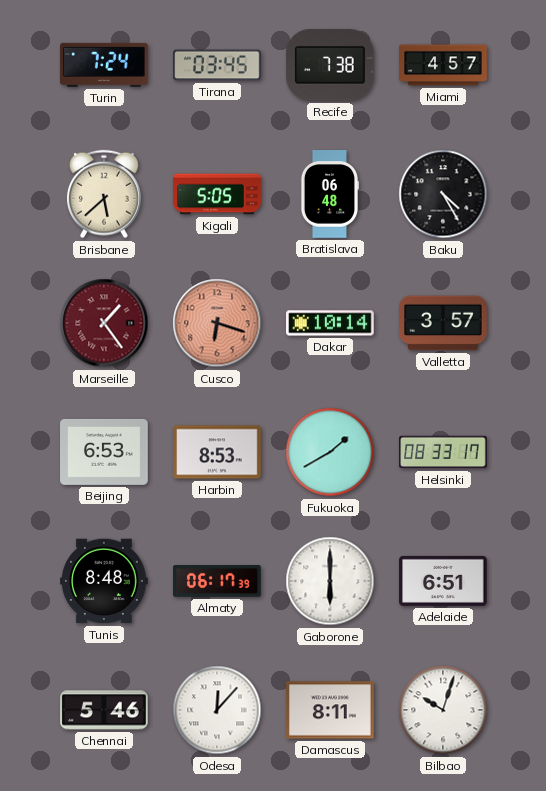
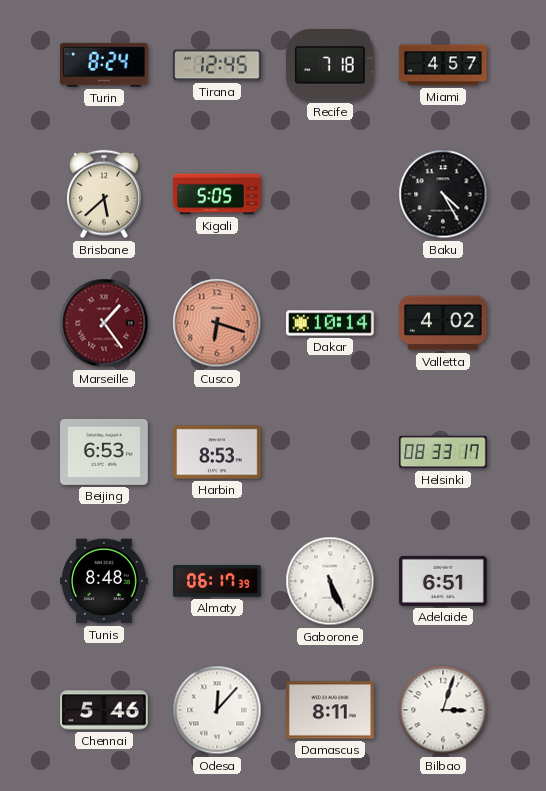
Turin: 7:24 -> 8:24 (105, 65)
Tirana: 03:45 -> 12:45 (217, 65)
Recife: 7:38 -> 7:18 (331, 66)
Bratislava: 06:48 -> none (330, 194)
Valletta: 3:57 -> 4:02 (444, 323)
Fukuoka: 1:40 -> none (330, 452)
Gaborone: 6:00 -> 5:26 (330, 581)
Bilbao: 10:03 -> 3:03 (443, 710)
